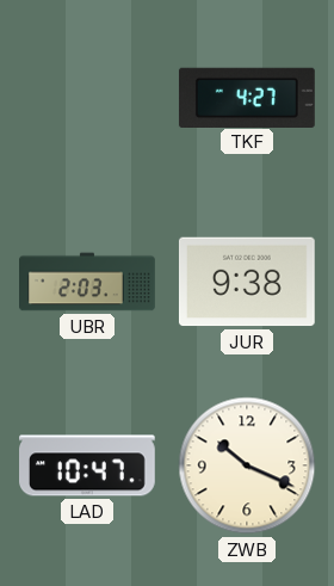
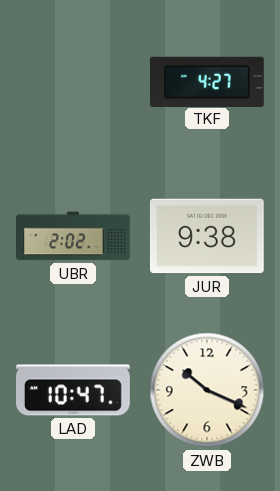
UBR: 2:03 -> 2:02 (74, 236)
